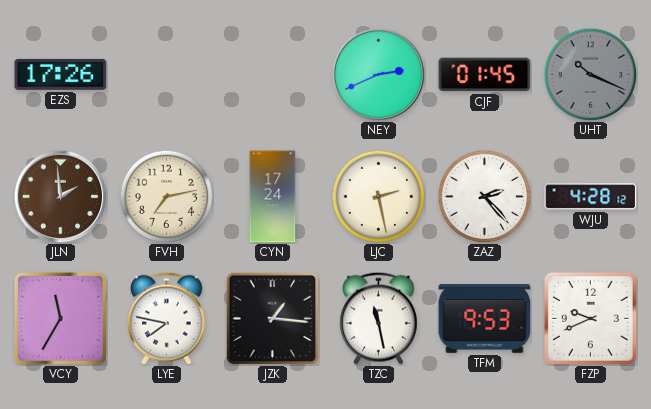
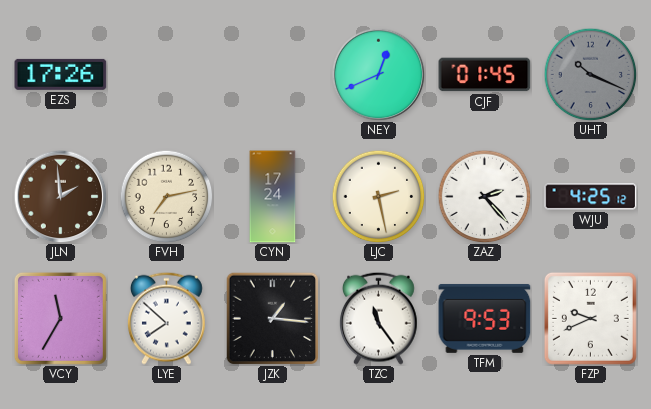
NEY: 2:41 -> 12:41 (378, 74)
WJU: 4:28 -> 4:25 (591, 197)
LYE: 7:47 -> 7:52 (167, 318)
TZC: 11:28 -> 11:24 (379, 318)
